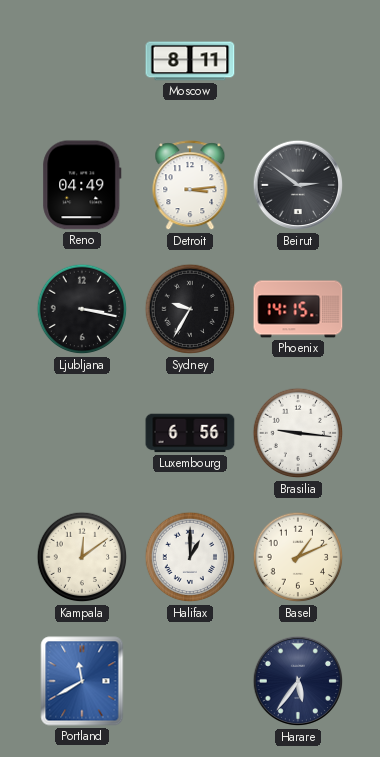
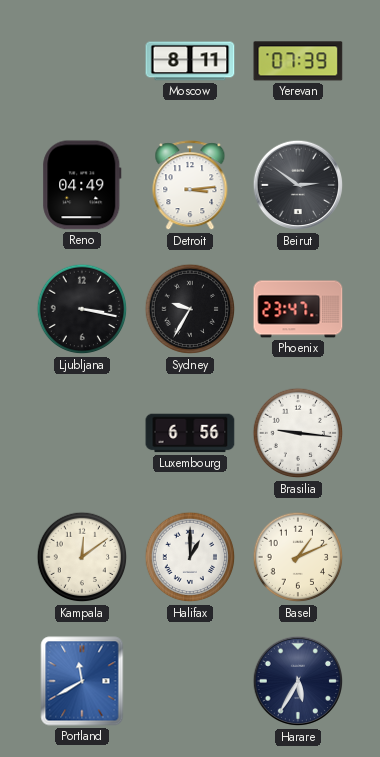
Yerevan: none -> 07:39 (298, 61)
Phoenix: 14:15 -> 23:47 (298, 309)
Harare: 5:36 -> 5:35 (298, 681)
